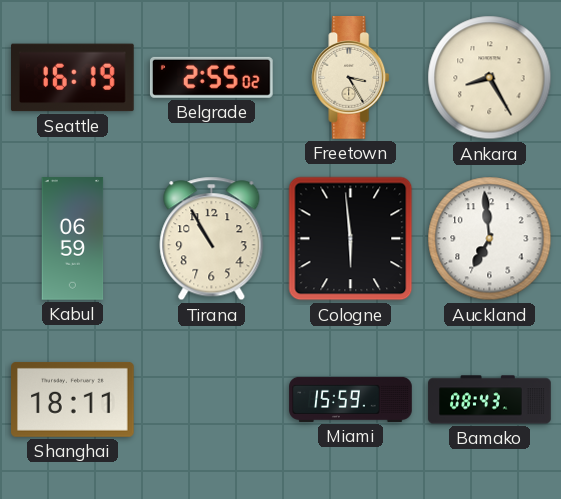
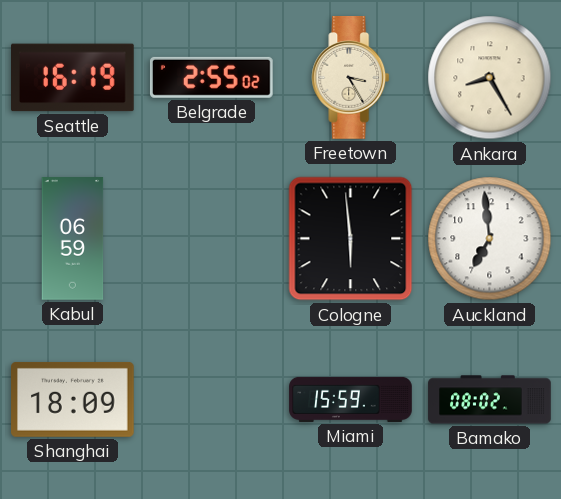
Tirana: 10:55 -> none (212, 239)
Shanghai: 18:11 -> 18:09 (73, 399)
Bamako: 08:43 -> 08:02 (490, 400)
